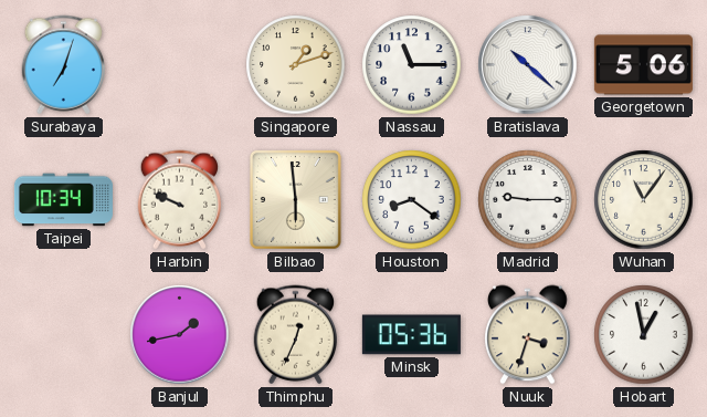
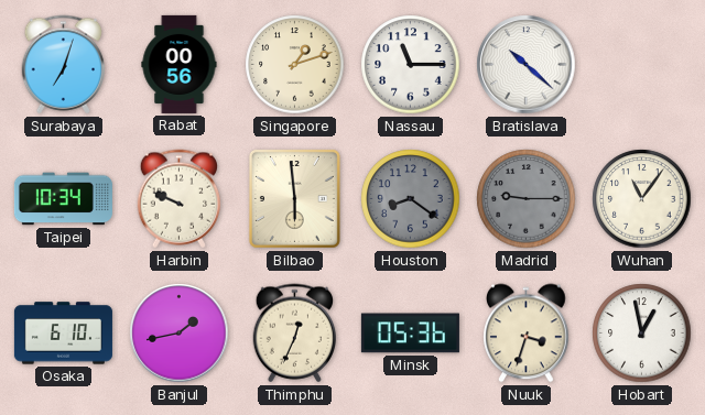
Rabat: none -> 00:56 (180, 64)
Georgetown: 5:06 -> none (643, 65)
Houston dial: white -> grey (411, 199)
Madrid dial: white -> grey (527, 199)
Osaka: none -> 6:10 (63, 334)
